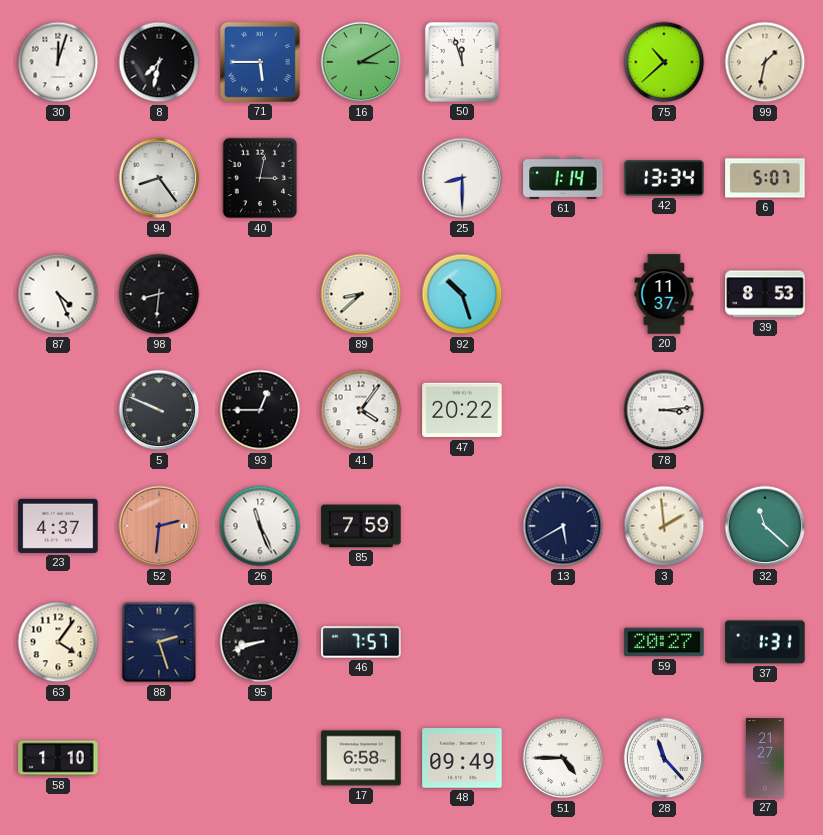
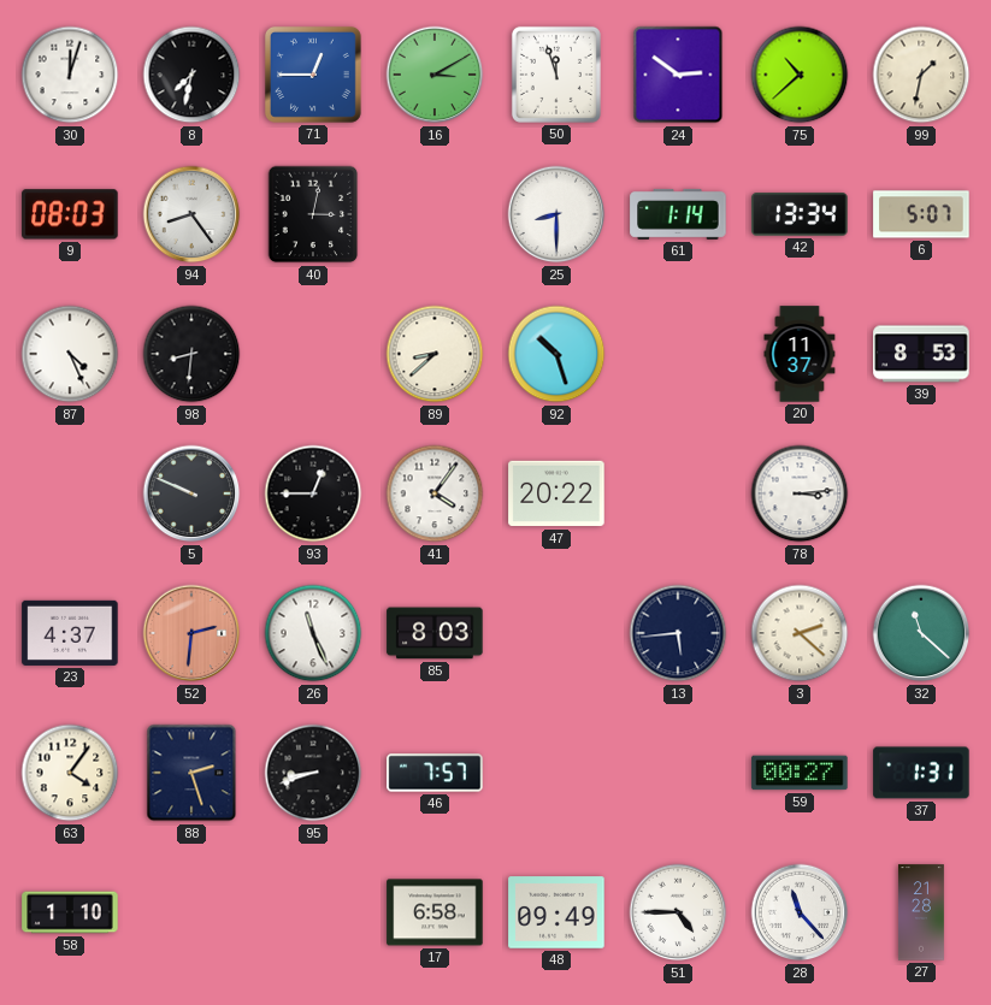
71: 5:45 -> 12:45 (313, 75)
24: none -> 2:51 (678, 75)
9: none -> 08:03 (70, 214)
85: 7:59 -> 8:03 (435, 633)
13: 5:40 -> 5:44 (678, 633)
3: 1:59 -> 2:22 (800, 633)
59: 20:27 -> 00:27 (800, 773)
27: 21:27 -> 21:28 (921, 912)
